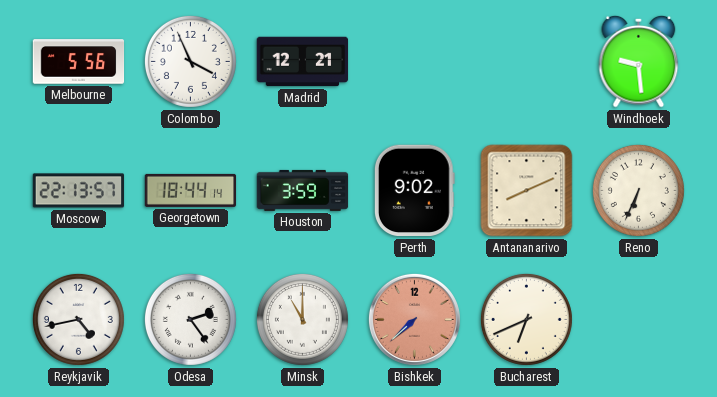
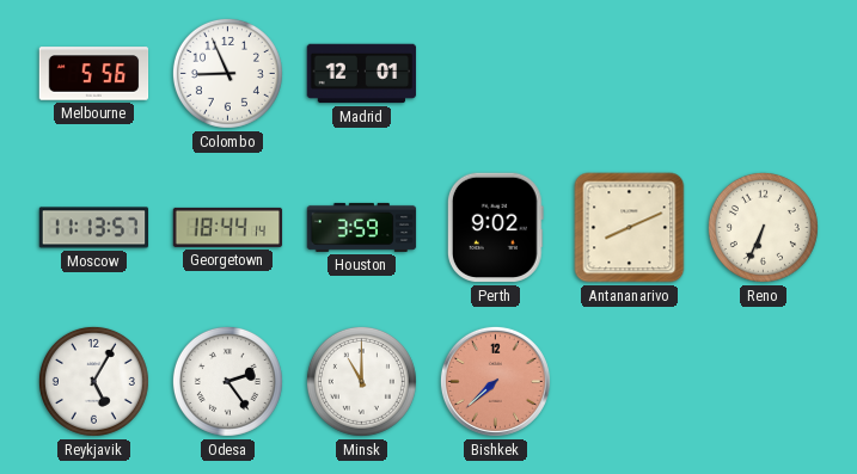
Colombo: 3:56 -> 8:56 (227, 73)
Madrid: 12:21 -> 12:01 (362, 74)
Windhoek: 9:29 -> none (639, 61)
Moscow: 22:13 -> 11:13 (94, 228)
Reykjavik: 4:43 -> 5:05 (93, 381)
Bucharest: 6:41 -> none (526, 319)
